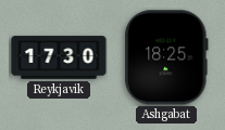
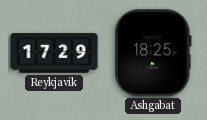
Reykjavik: 17:30 -> 17:29 (54, 53)
